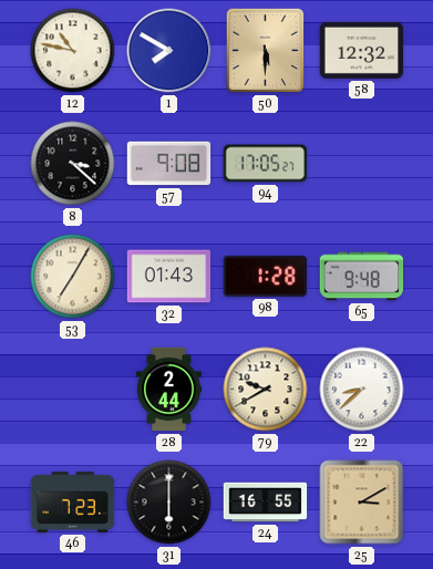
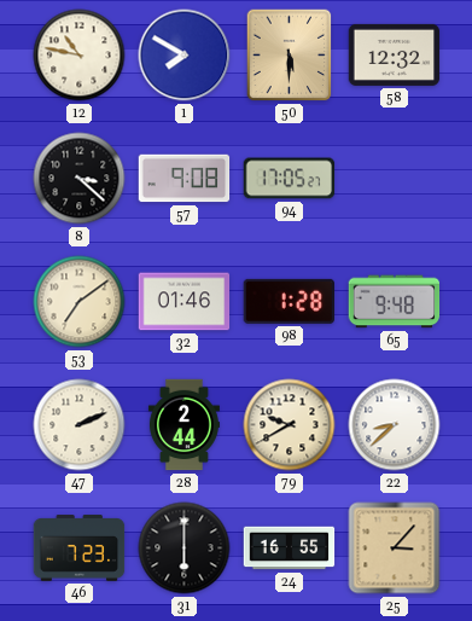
53: 7:05 -> 7:09 (80, 302)
32: 01:43 -> 01:46 (185, 302)
47: none -> 2:11 (80, 425)
25: 3:10 -> 3:07 (395, 549)
